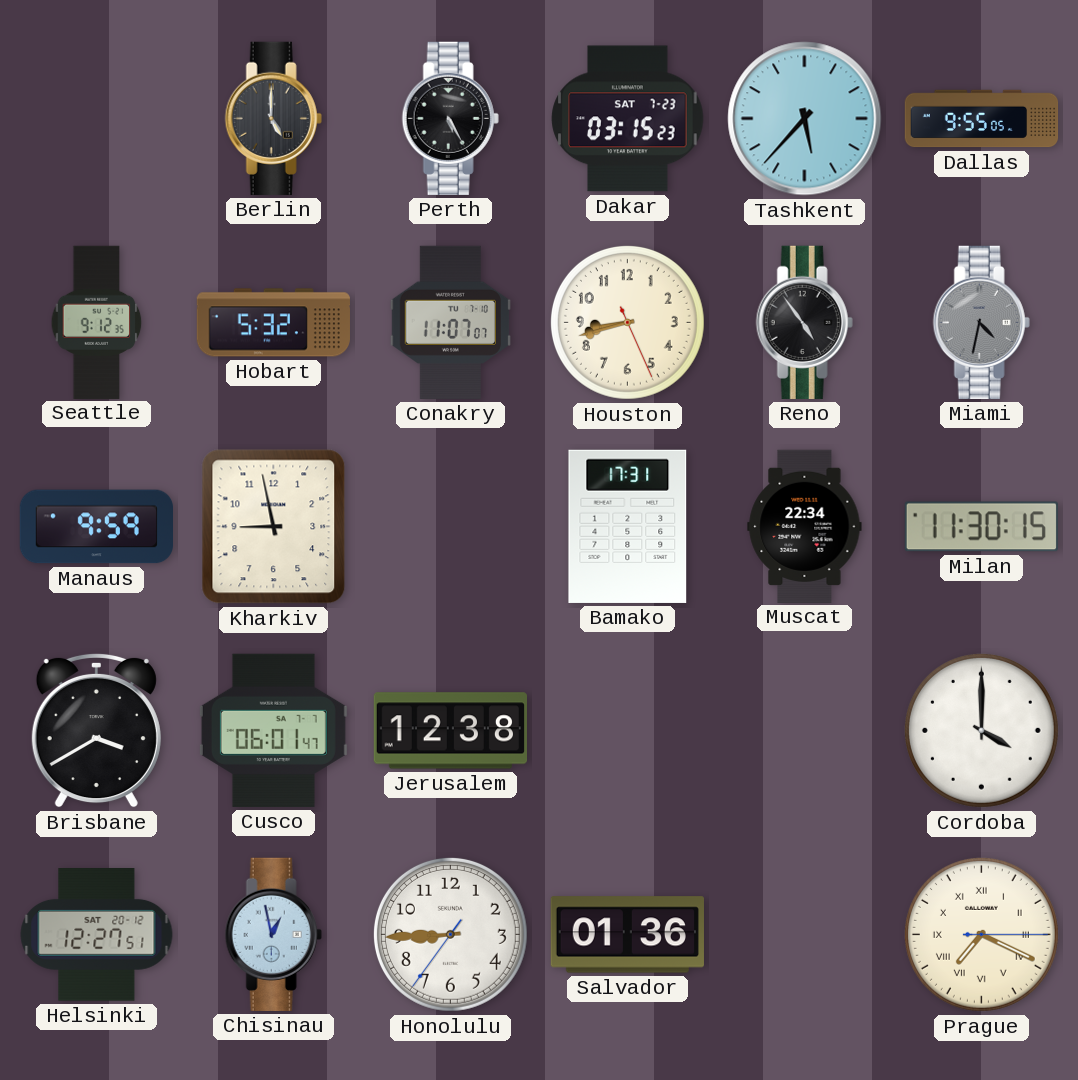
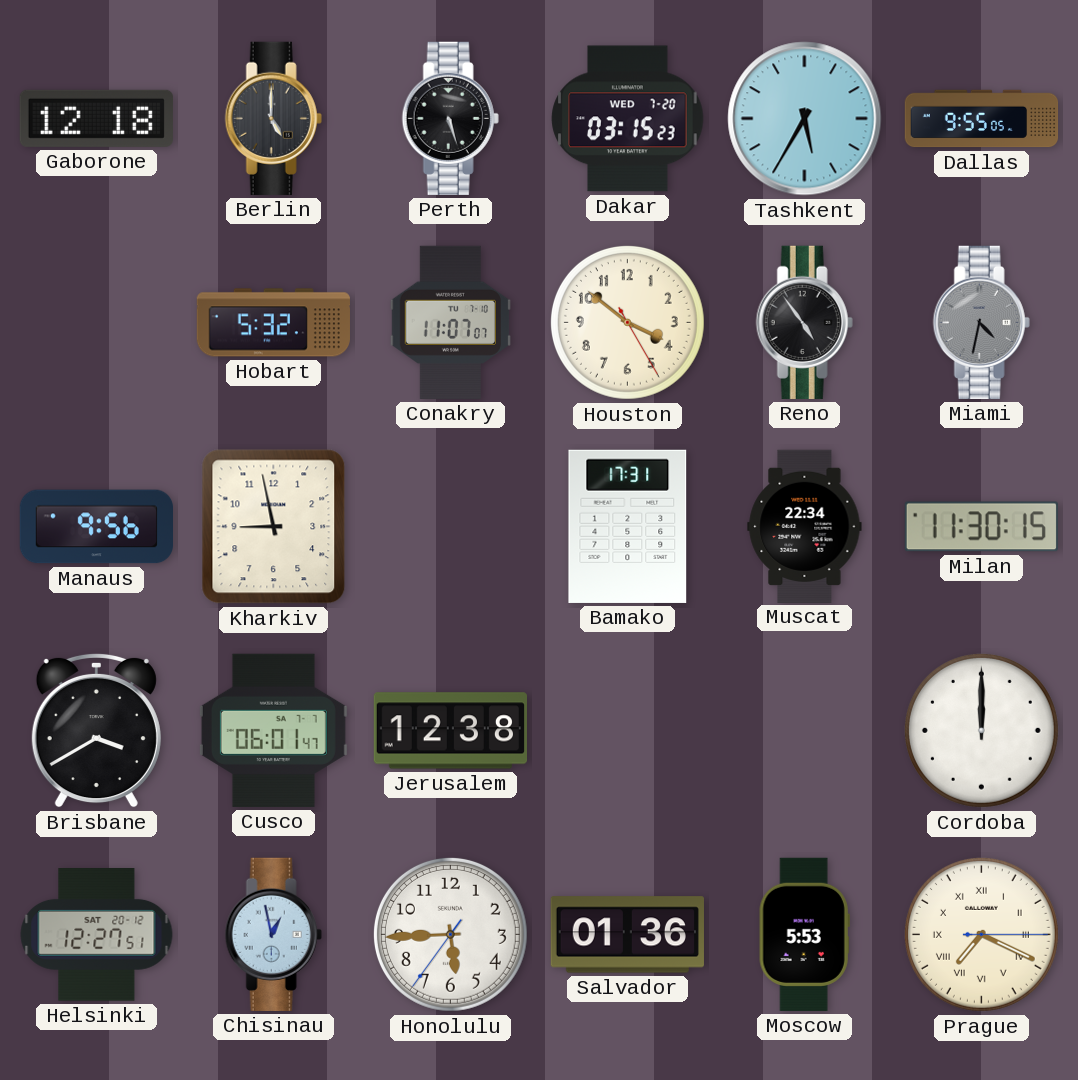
Gaborone: none -> 12:18 (96, 118)
Perth: 5:25 -> 5:27 (450, 118)
Dakar date: SAT 7-23 -> WED 7-20 (628, 119)
Tashkent: 5:37 -> 5:35 (805, 119)
Seattle: 9:12 -> none (97, 322)
Houston: 8:42 -> 3:51 (627, 322)
Manaus: 9:59 -> 9:56 (96, 527)
Cordoba: 4:00 -> 12:00 (981, 730)
Honolulu: 8:44 -> 5:44 (450, 934)
Moscow: none -> 5:53 (804, 934)
